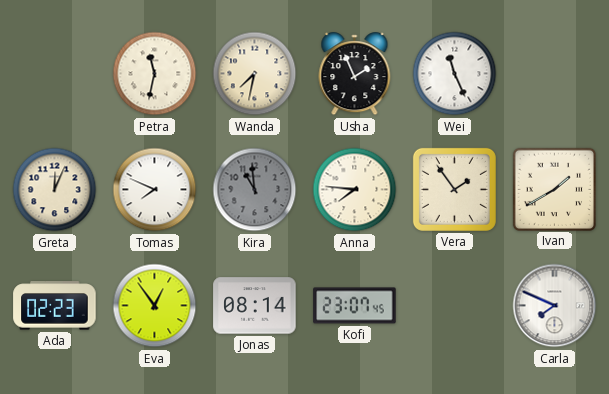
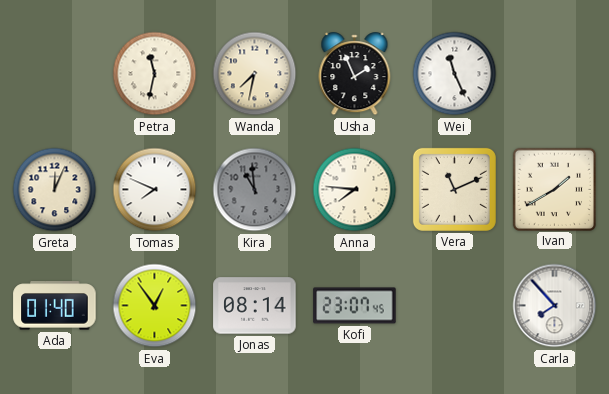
Vera: 1:54 -> 11:11 (454, 189)
Ada: 02:23 -> 01:40 (55, 306)
Carla: 7:49 -> 7:53 (555, 306)
